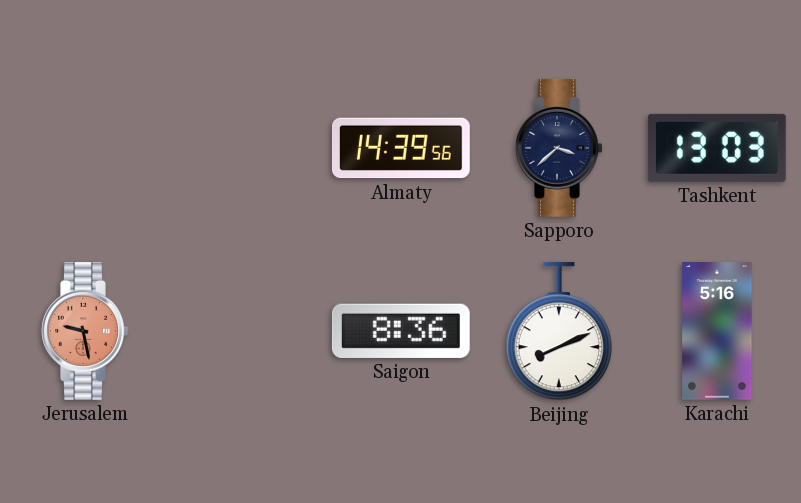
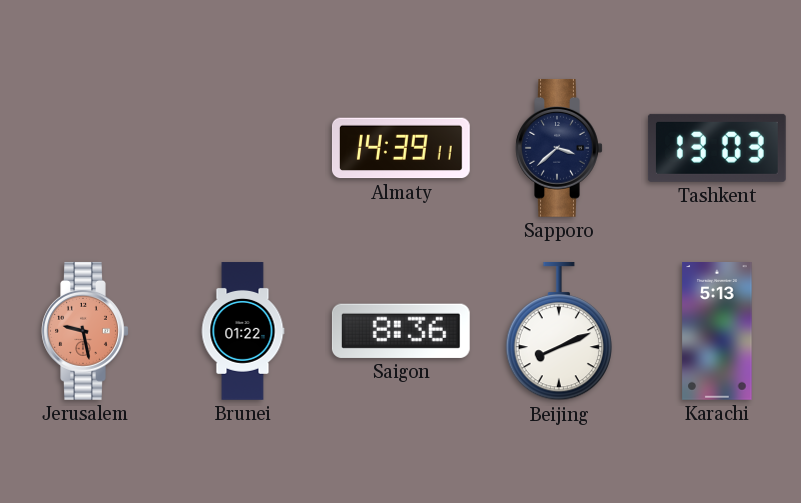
Almaty: 14:39:56 -> 14:39:11 (401, 148)
Brunei: none -> 01:22 (243, 331)
Karachi: 5:16 -> 5:13 (717, 332)
